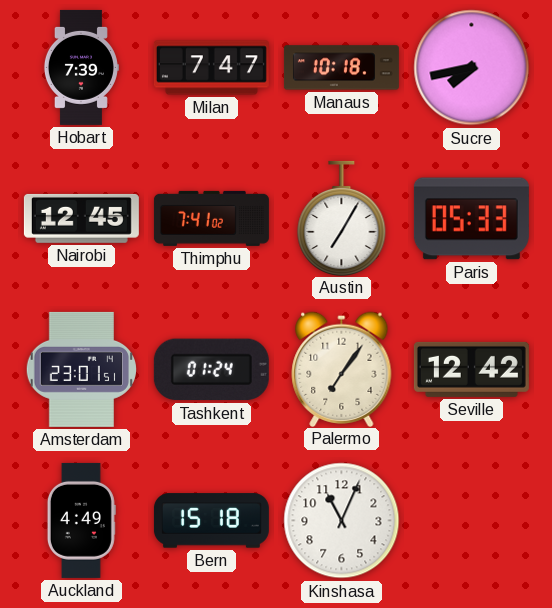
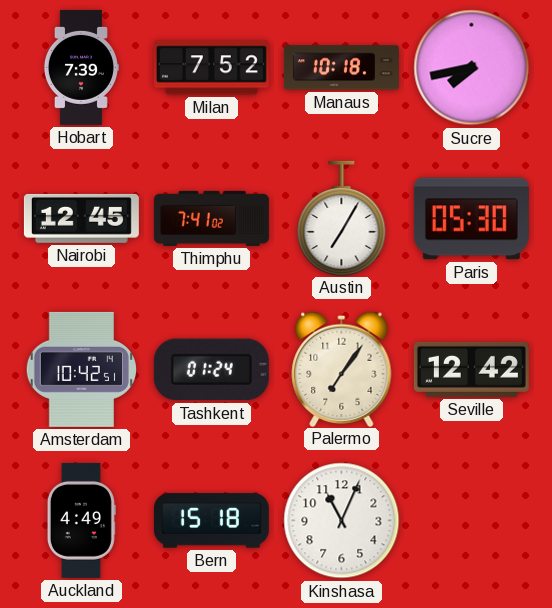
Milan: 7:47 -> 7:52 (211, 68)
Paris: 05:33 -> 05:30 (471, 219)
Amsterdam: 23:01 -> 10:42 (81, 369)
